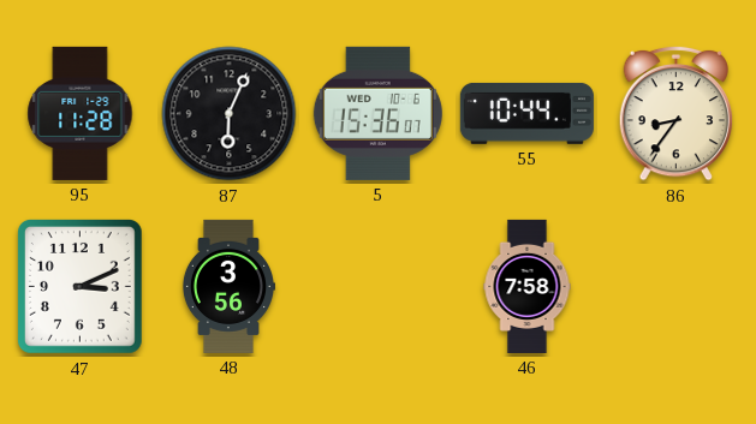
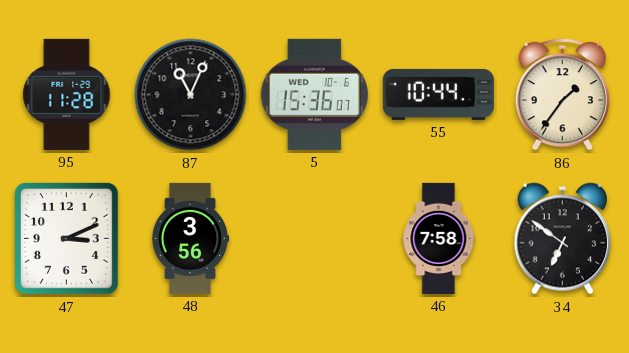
87: 6:04 -> 11:04 (191, 95)
86: 8:36 -> 1:36 (563, 94)
34: none -> 6:51 (562, 239)
